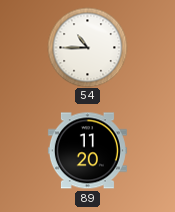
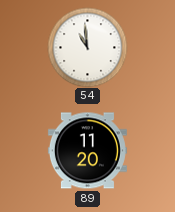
54: 10:45 -> 10:59 (87, 47)
